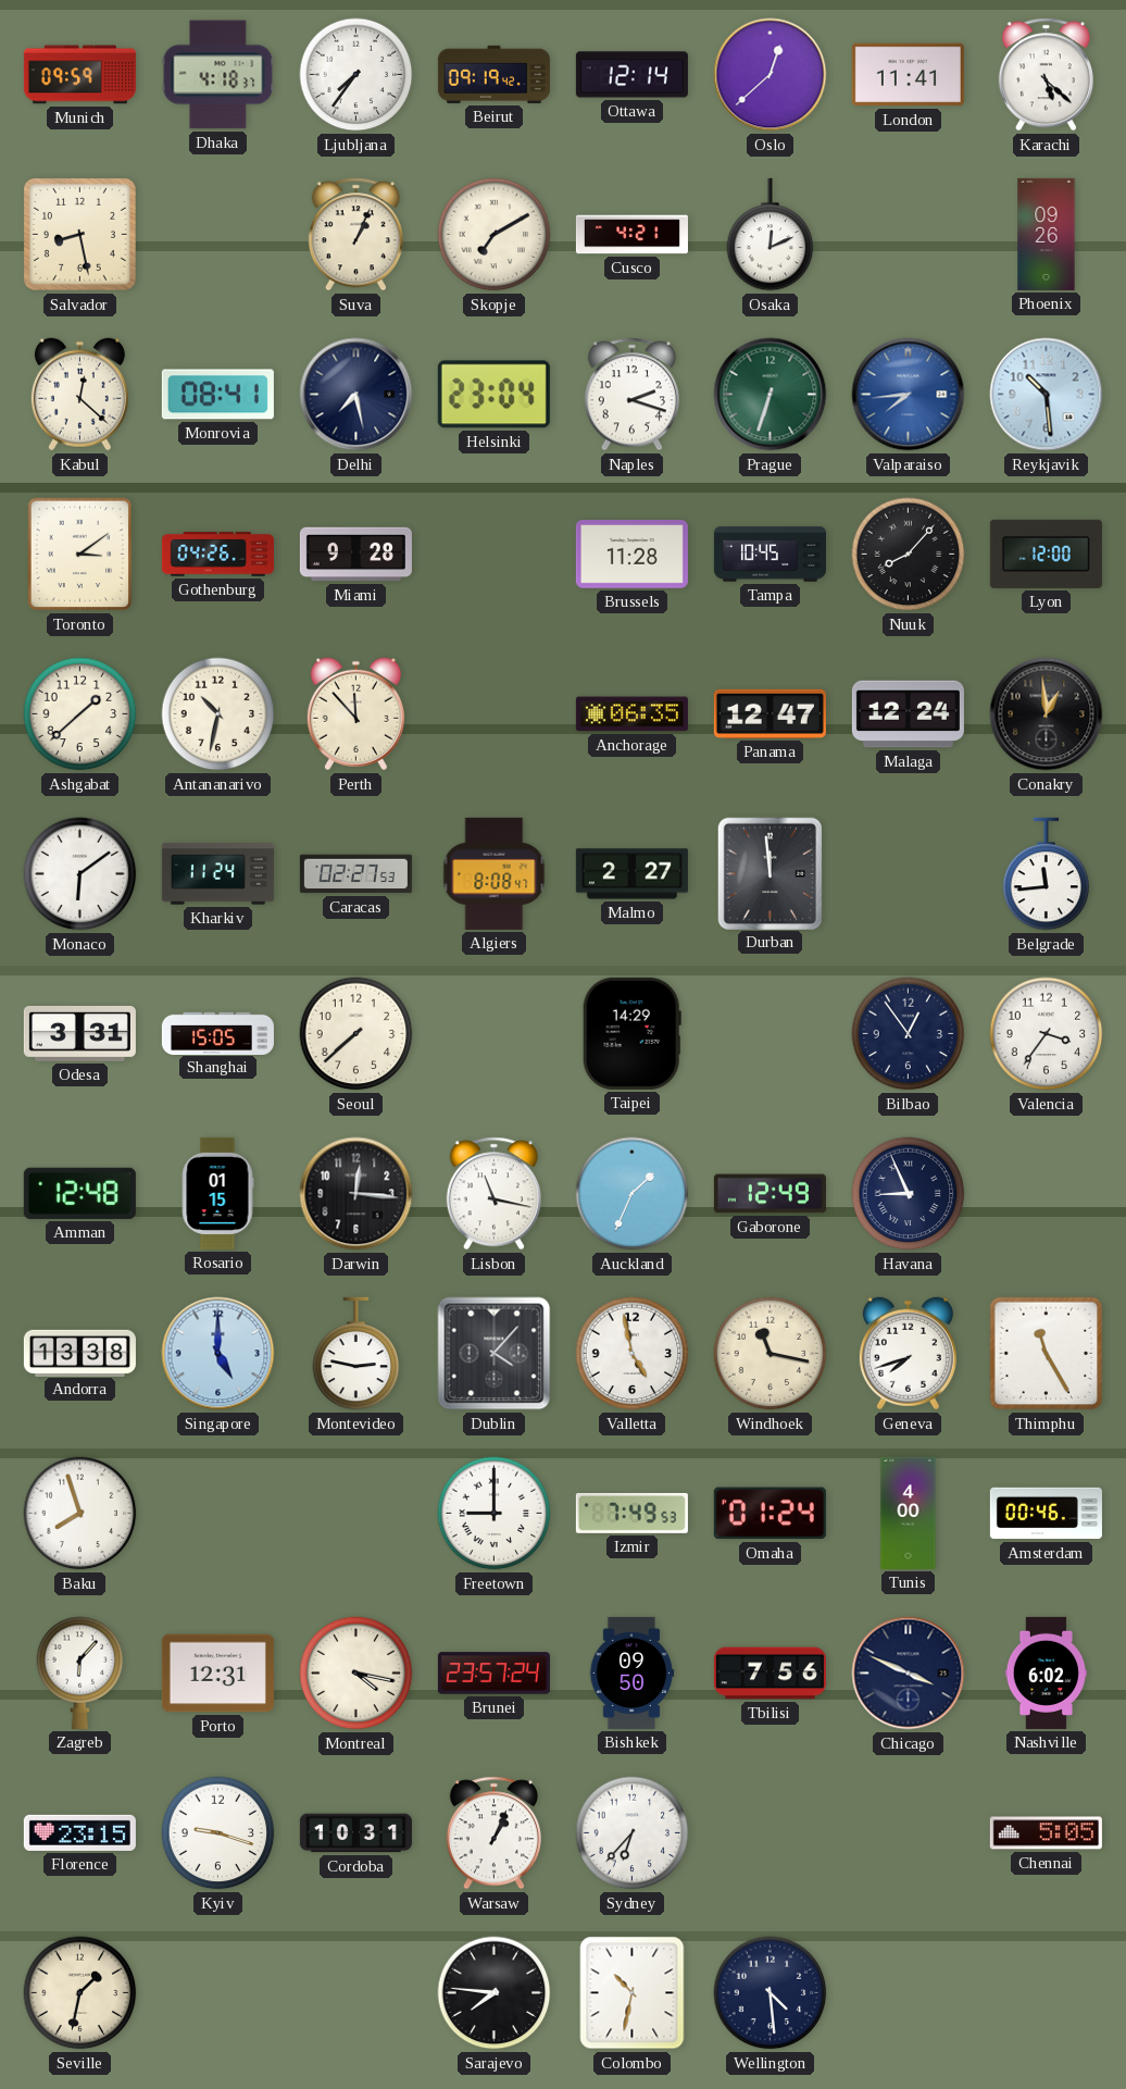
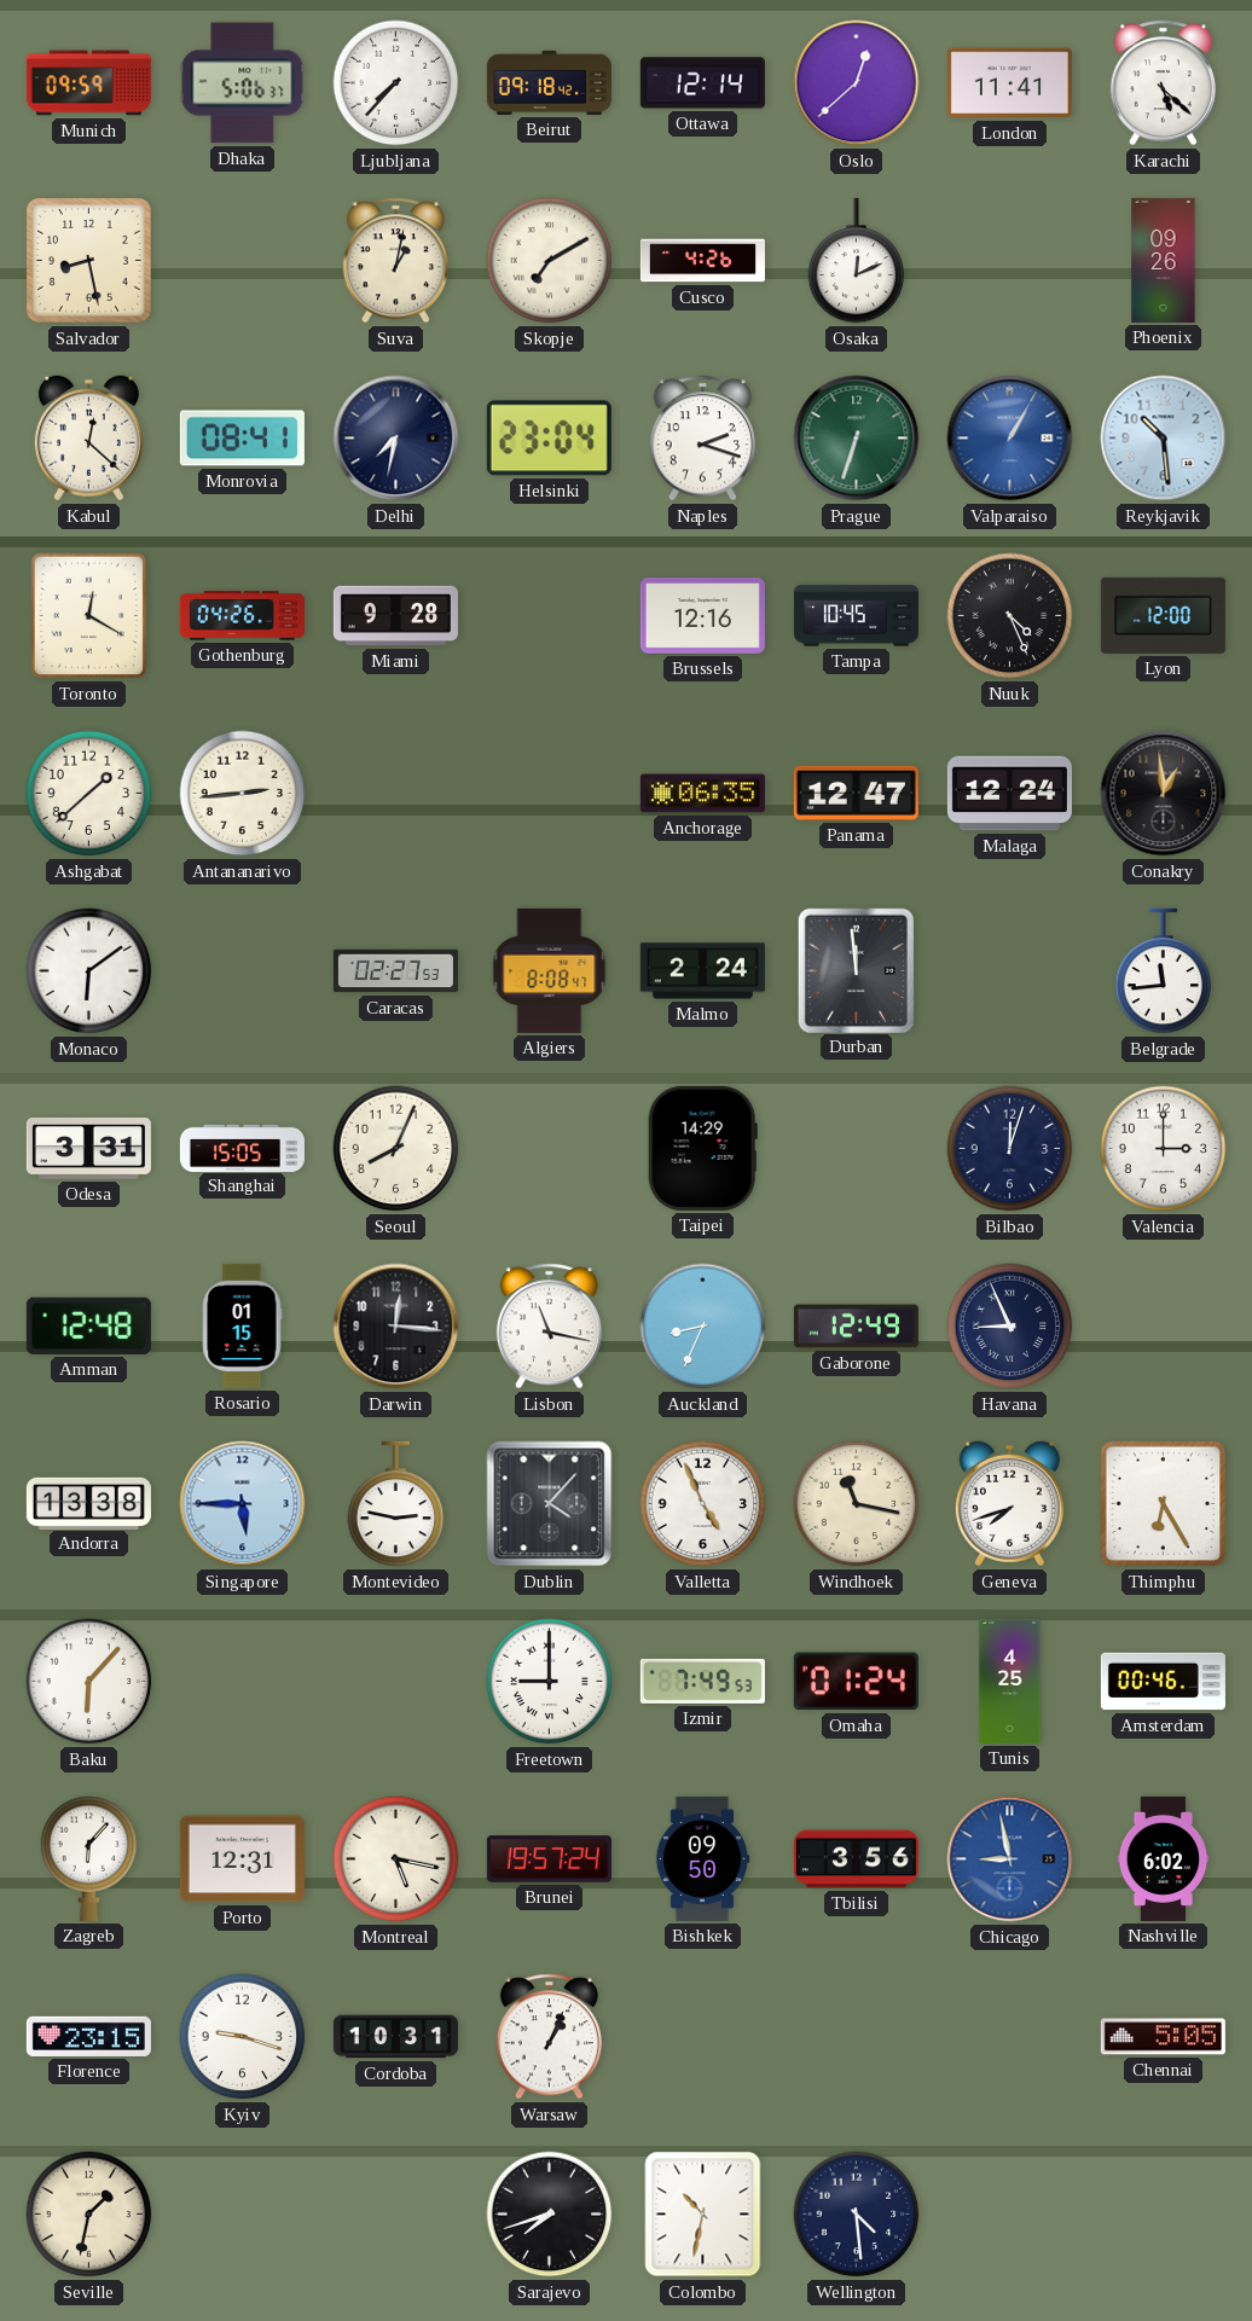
Dhaka: 4:18 -> 5:06 (243, 83)
Ljubljana: 7:36 -> 7:37 (396, 83)
Beirut: 09:19 -> 09:18 (549, 82)
Suva: 1:04 -> 1:02 (395, 261)
Cusco: 4:21 -> 4:26 (702, 261)
Delhi: 7:28 -> 7:32 (396, 439)
Valparaiso: 7:44 -> 1:05 (1010, 439)
Toronto: 3:09 -> 12:20 (89, 616)
Brussels: 11:28 -> 12:16 (702, 616)
Nuuk: 8:07 -> 4:26 (1010, 616)
Antananarivo: 10:32 -> 2:44 (243, 794)
Perth: 11:53 -> none (355, 714)
Kharkiv: 11:24 -> none (217, 874)
Malmo: 2:27 -> 2:24 (702, 971)
Seoul: 7:38 -> 8:04 (396, 1149)
Bilbao: 12:54 -> 12:03 (1010, 1149)
Valencia: 3:36 -> 3:00 (1164, 1149)
Auckland: 1:34 -> 8:34 (703, 1327)
Singapore: 5:00 -> 5:45 (243, 1504)
Valletta: 4:58 -> 4:56 (703, 1504)
Thimphu: 11:25 -> 6:25 (1164, 1504)
Baku: 7:57 -> 6:07 (89, 1682)
Tunis: 4:00 -> 4:25 (1010, 1681)
Montreal: 4:17 -> 5:17 (396, 1859)
Brunei: 23:57 -> 19:57 (549, 1859)
Tbilisi: 7:56 -> 3:56 (856, 1859)
Chicago: 3:49 -> 8:58 (1010, 1859)
Chicago dial: navy -> blue (1010, 1859)
Sydney: 6:37 -> none (633, 1833)
Sarajevo: 7:46 -> 7:42 (550, 2215)
